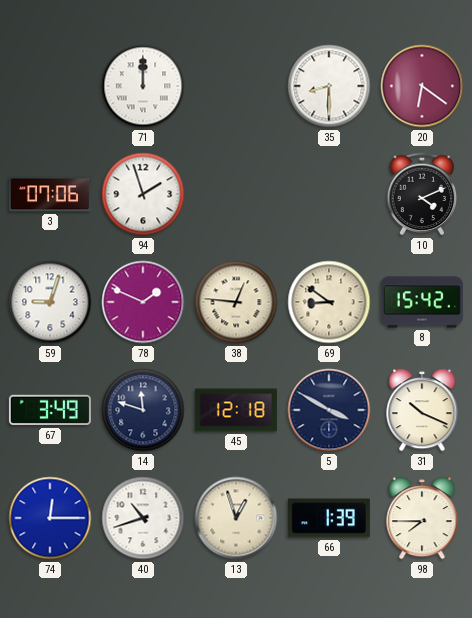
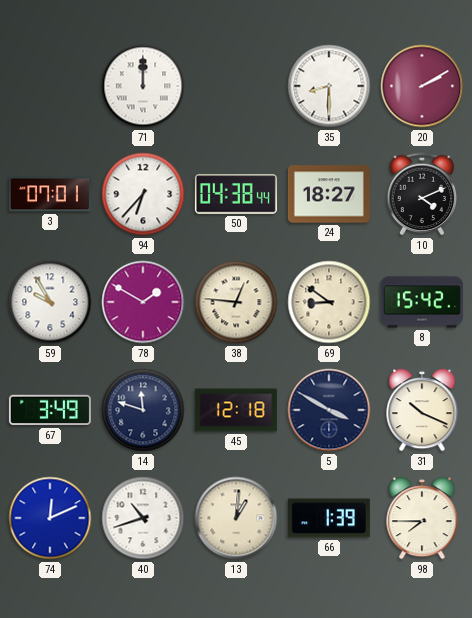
20: 6:21 -> 2:10 (422, 86)
3: 07:06 -> 07:01 (50, 194)
94: 1:57 -> 6:37 (143, 194)
50: none -> 04:38 (236, 194)
24: none -> 18:27 (329, 194)
59: 9:03 -> 9:55 (50, 302)
78: 1:49 -> 1:50 (143, 302)
74: 12:15 -> 12:11 (50, 518)
13: 12:57 -> 1:01 (236, 518)
